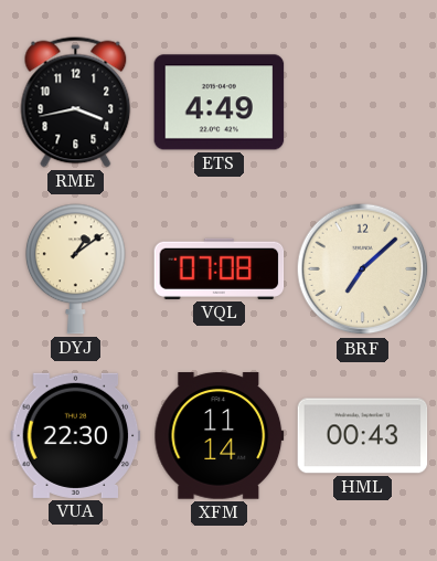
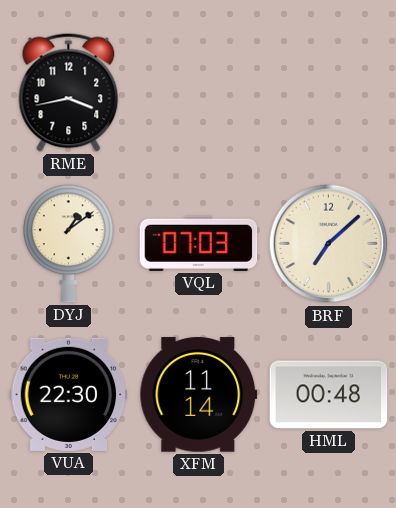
ETS: 4:49 -> none (220, 103)
VQL: 07:08 -> 07:03 (199, 243)
HML: 00:43 -> 00:48 (329, 395)
